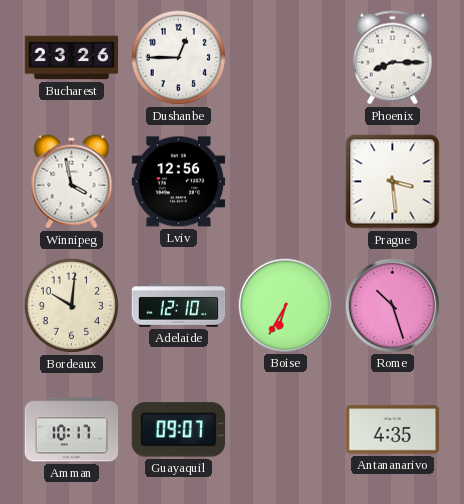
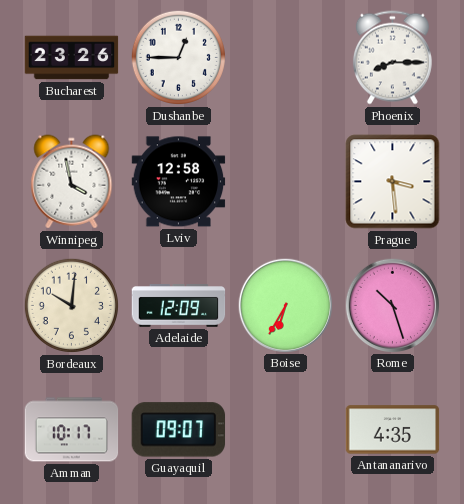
Lviv: 12:56 -> 12:58 (179, 182)
Adelaide: 12:10 -> 12:09 (179, 306)
